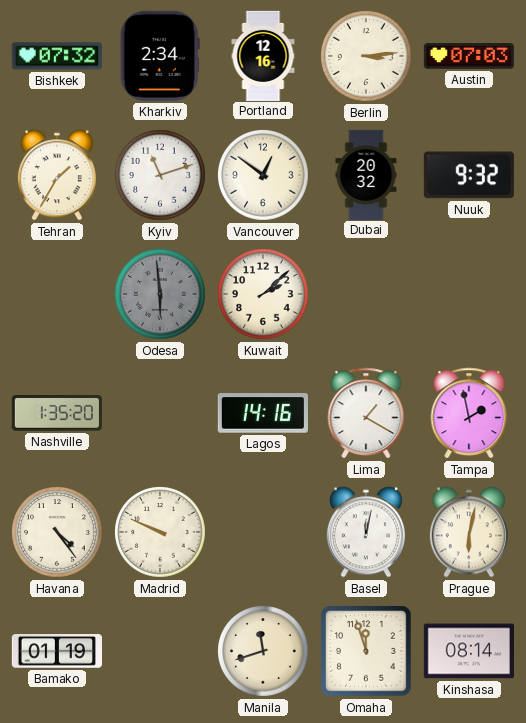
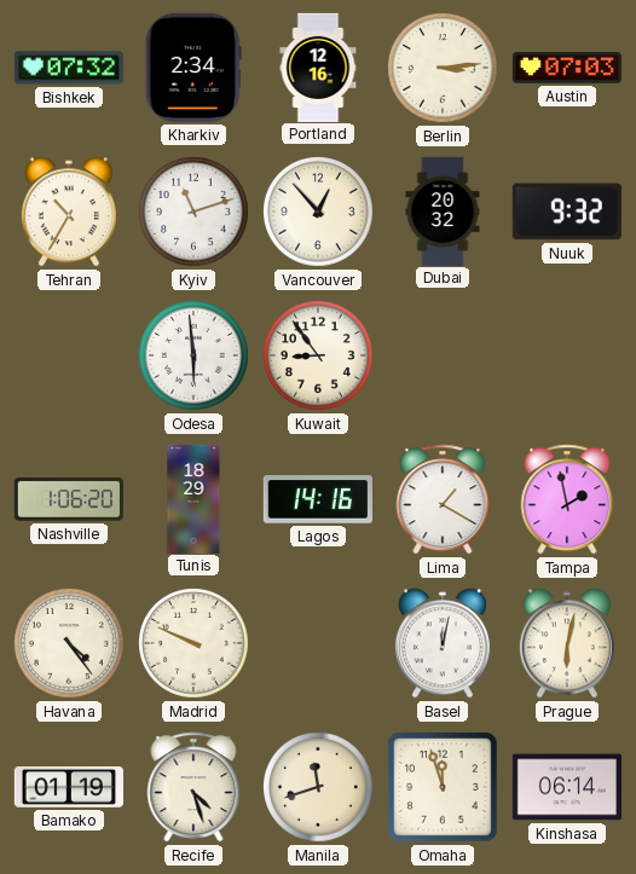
Tehran: 1:35 -> 10:35 (69, 212)
Vancouver: 12:51 -> 12:53 (318, 212)
Odesa dial: grey -> white (193, 355)
Kuwait: 2:08 -> 8:54 (318, 355)
Nashville: 1:35 -> 1:06 (69, 500)
Tunis: none -> 18:29 (193, 498)
Recife: none -> 4:27 (193, 787)
Kinshasa: 08:14 -> 06:14 (567, 787)
